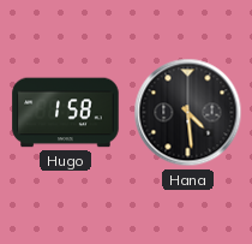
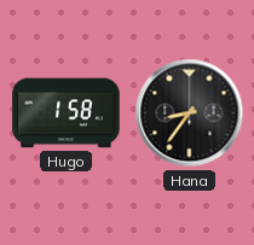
Hana: 4:29 -> 8:36 (190, 113)
